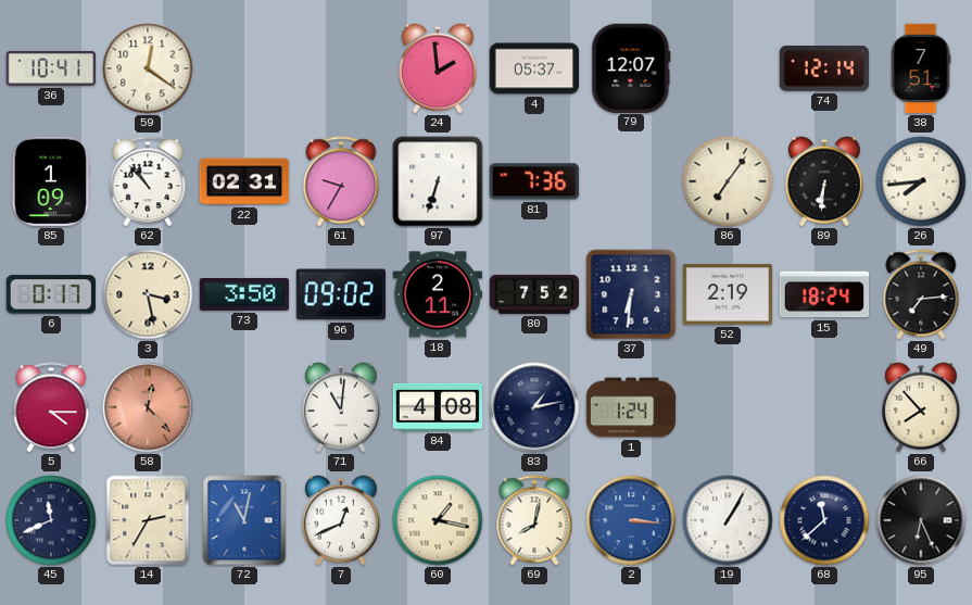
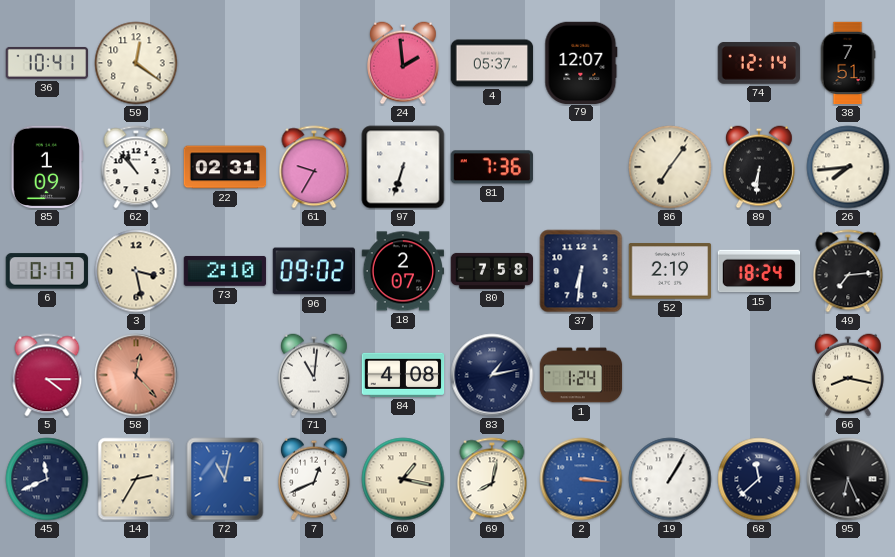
73: 3:50 -> 2:10 (225, 271)
18: 2:11 -> 2:07 (403, 271)
80: 7:52 -> 7:58 (492, 271)
66: 7:53 -> 8:17 (849, 375)
